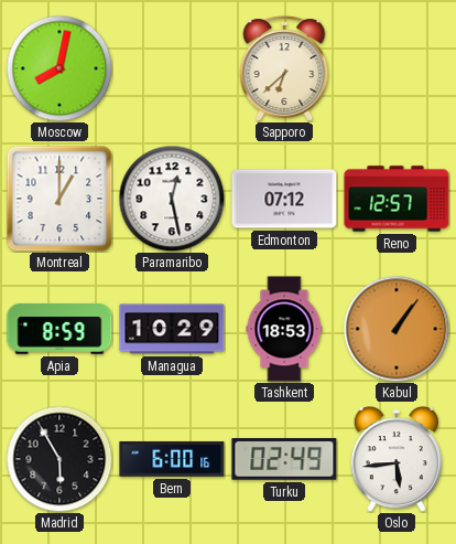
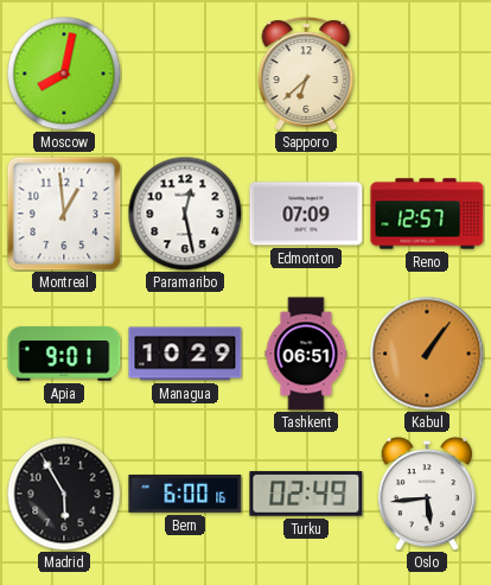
Montreal: 1:00 -> 12:59 (64, 214)
Edmonton: 07:12 -> 07:09 (306, 214)
Apia: 8:59 -> 9:01 (64, 354)
Tashkent: 18:53 -> 06:51 (306, 354)
